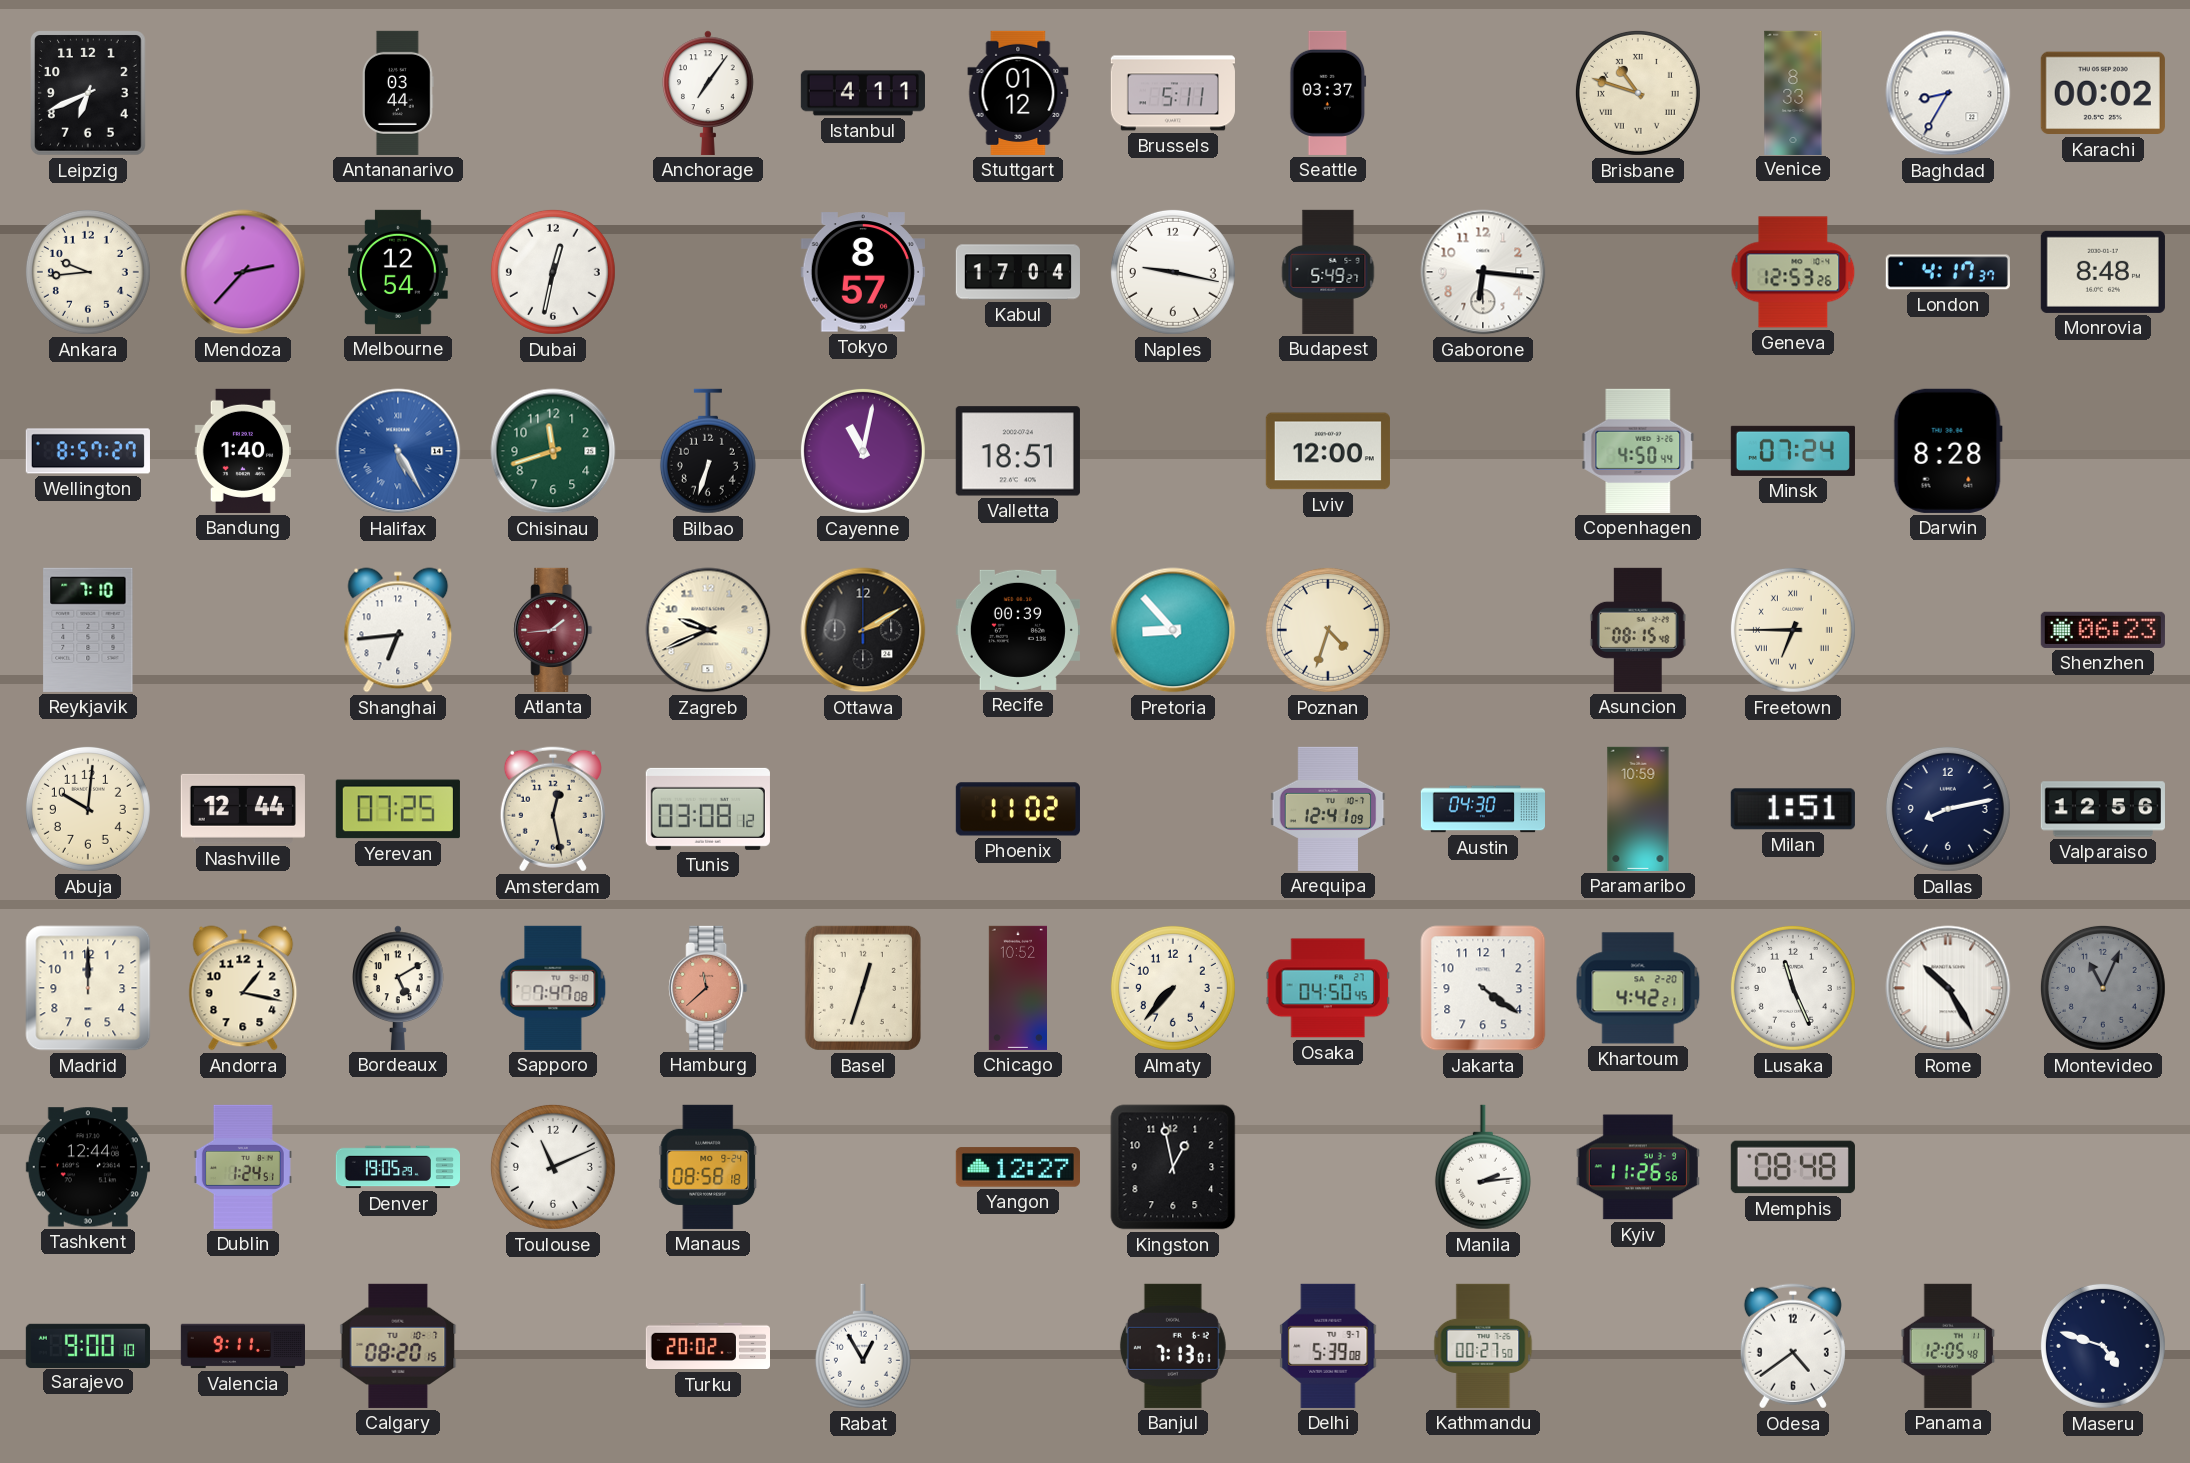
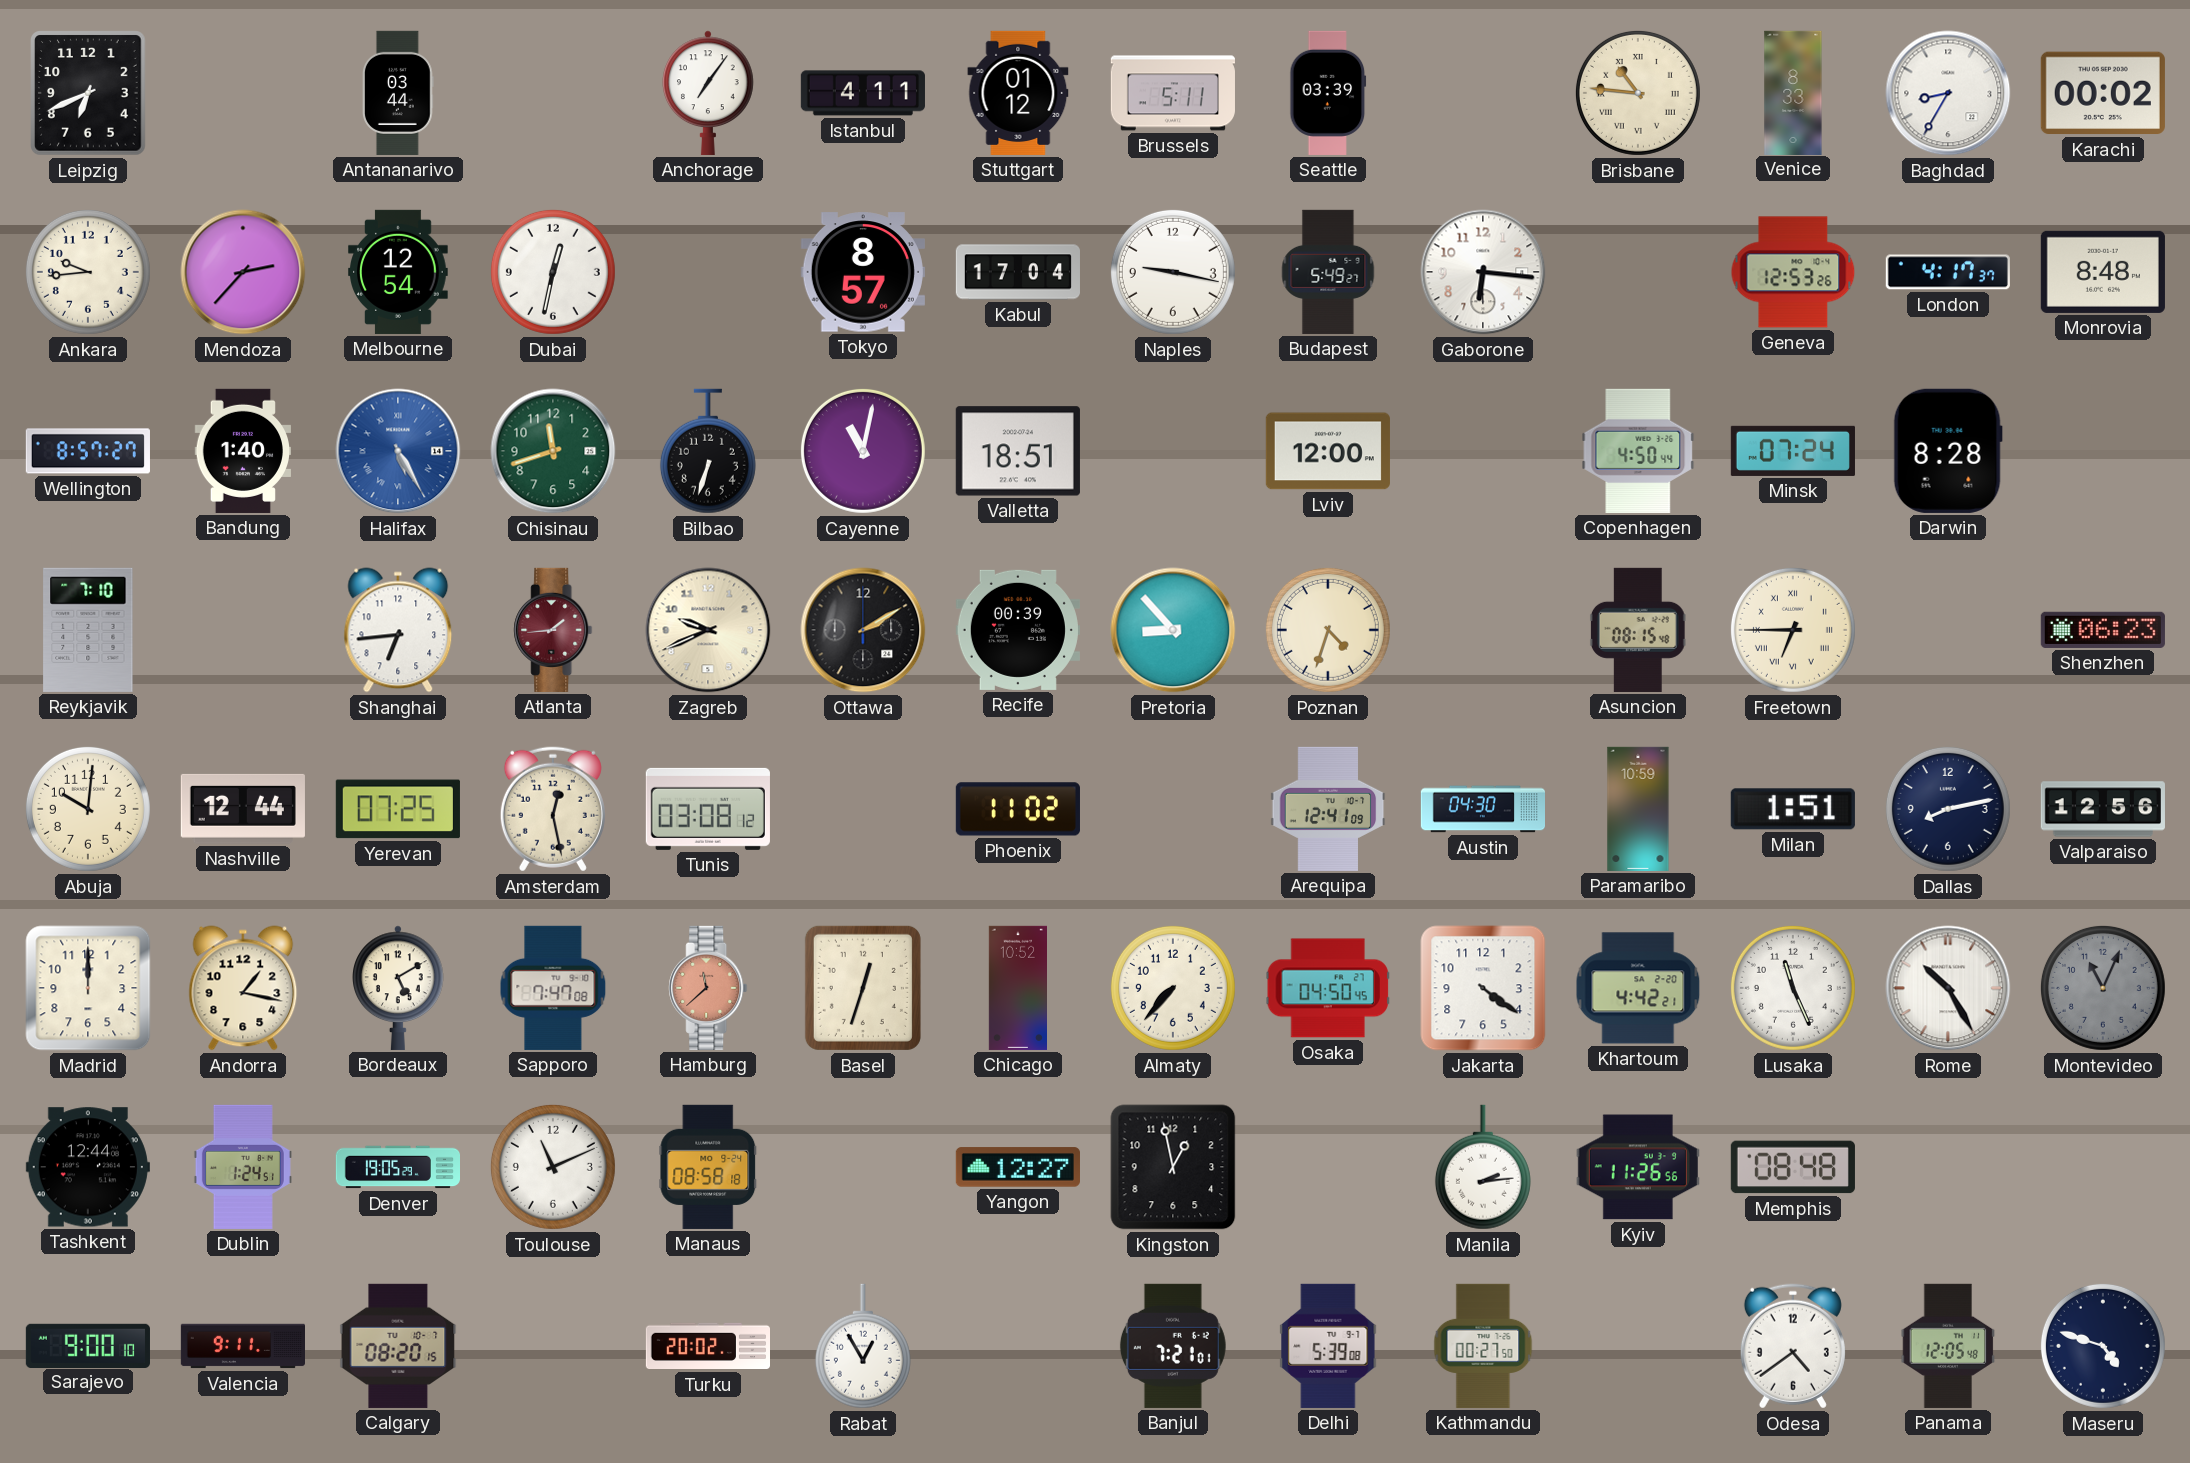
Seattle: 03:37 -> 03:39 (1328, 93)
Brisbane: 10:48 -> 10:46 (1638, 93)
Banjul: 7:13 -> 7:21 (1173, 1346)
